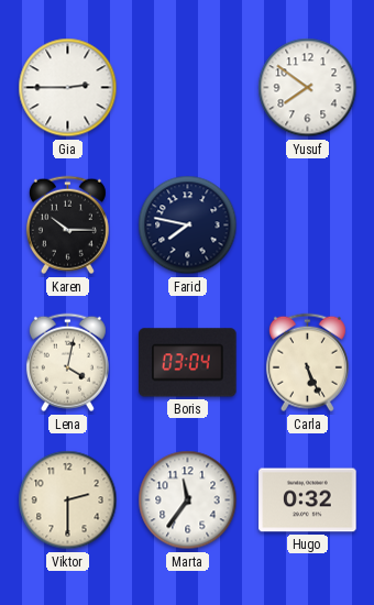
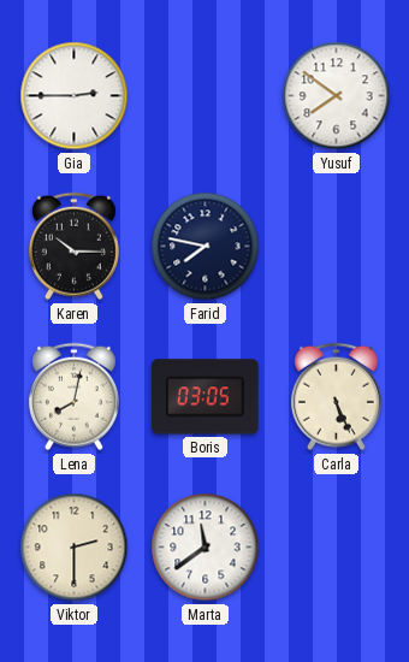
Lena: 4:02 -> 8:02 (73, 397)
Boris: 03:04 -> 03:05 (206, 397)
Marta: 11:36 -> 11:39 (206, 548)
Hugo: 0:32 -> none (308, 501)
